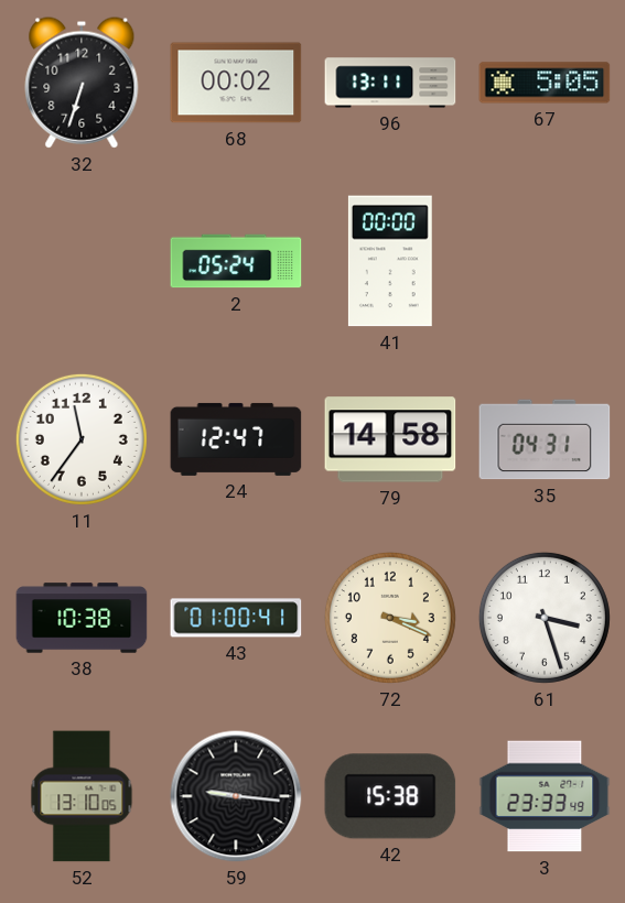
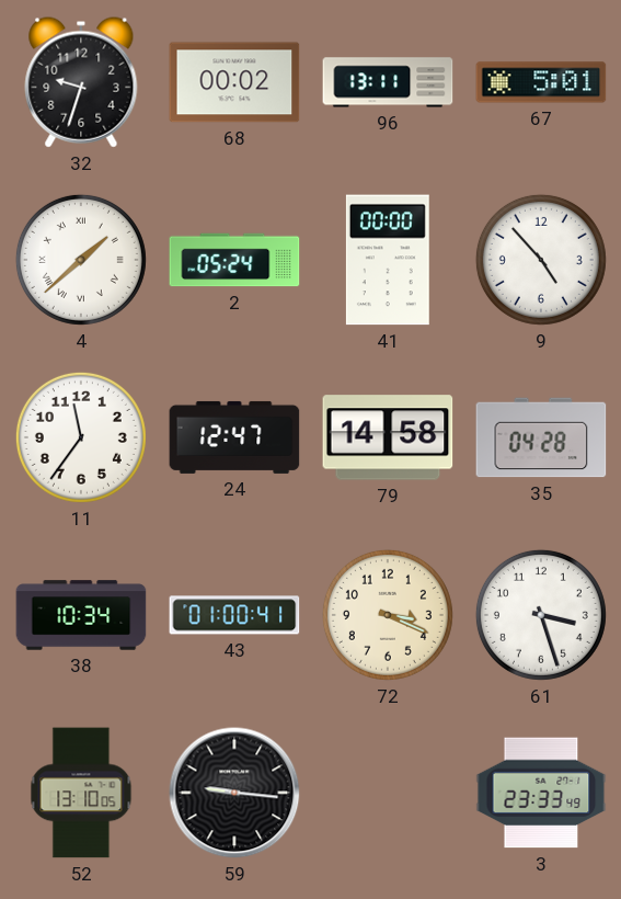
32: 6:33 -> 9:33 (81, 82)
67: 5:05 -> 5:01 (541, 82)
4: none -> 1:38 (81, 260)
9: none -> 4:53 (541, 260)
35: 04:31 -> 04:28 (541, 437)
38: 10:38 -> 10:34 (81, 615)
42: 15:38 -> none (390, 796)
